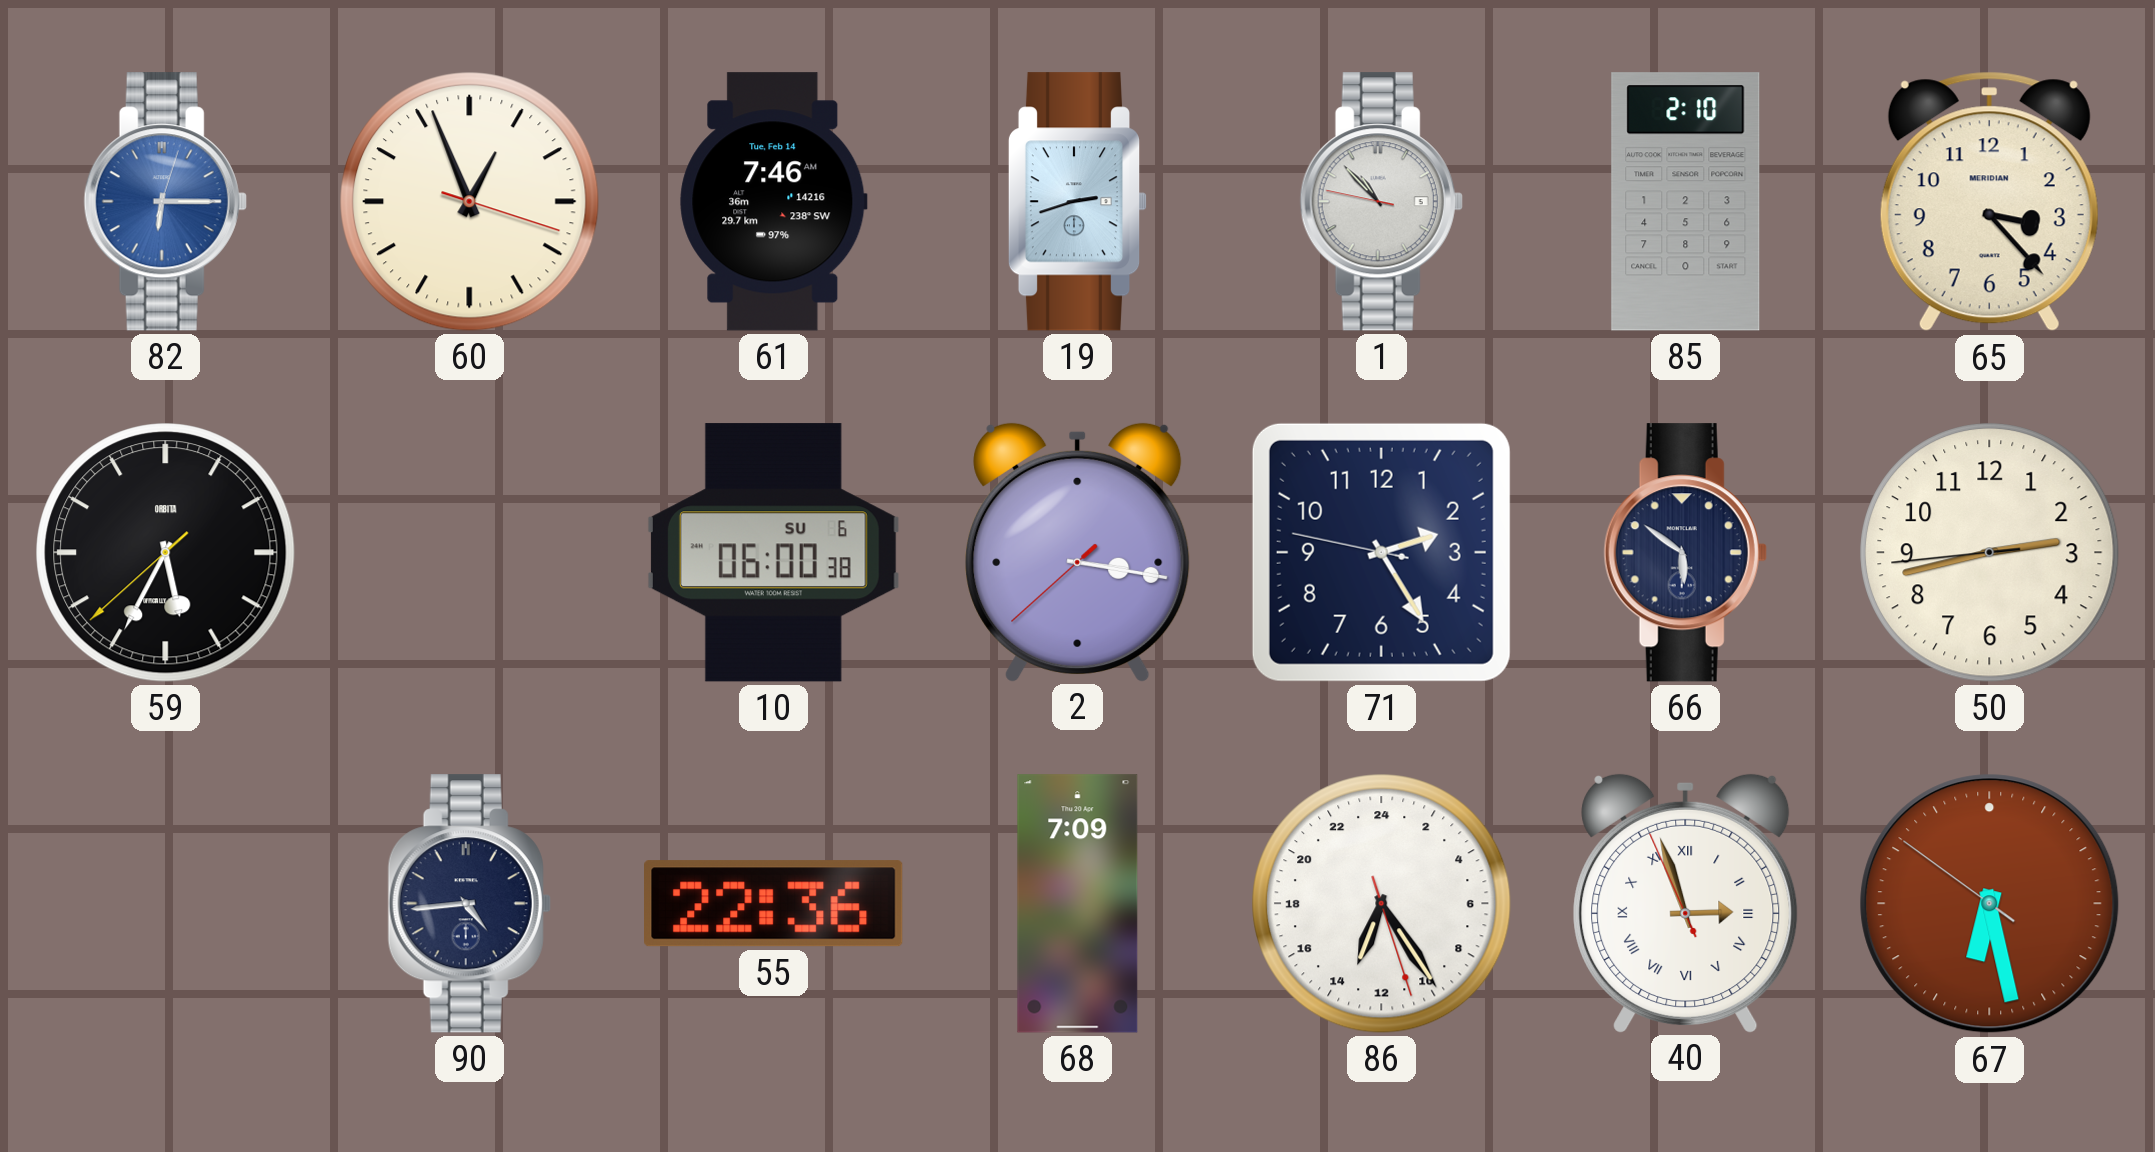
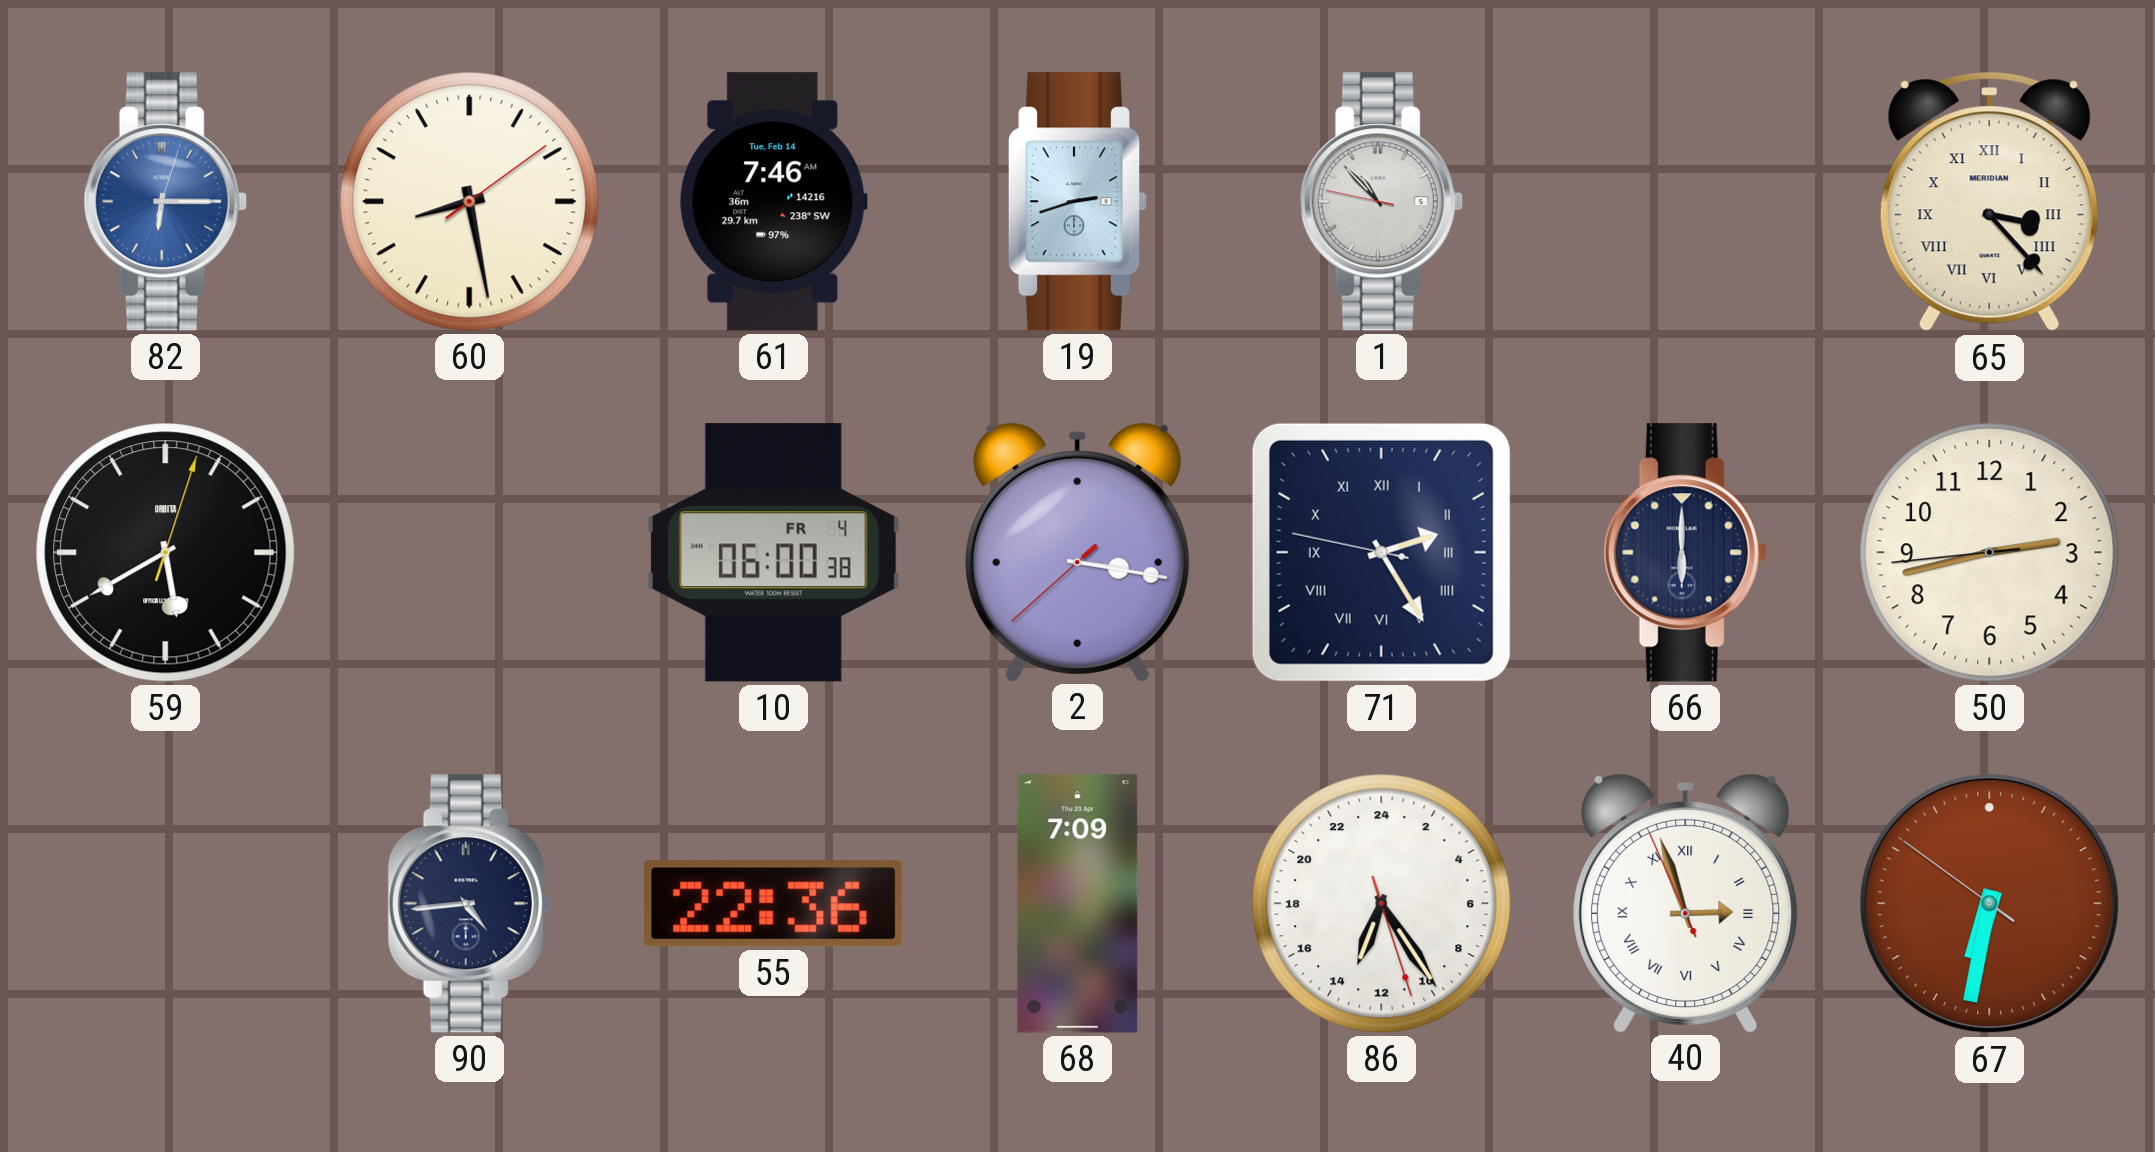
60: 12:56 -> 8:28 (470, 202)
85: 2:10 -> none (1686, 202)
65 numerals: Arabic -> Roman (1989, 202)
59: 5:34 -> 5:40 (166, 553)
10 date: SU 6 -> FR 4 (773, 553)
71 numerals: Arabic -> Roman (1381, 552)
66: 5:51 -> 6:00 (1685, 553)
67: 6:27 -> 6:31 (1990, 904)
